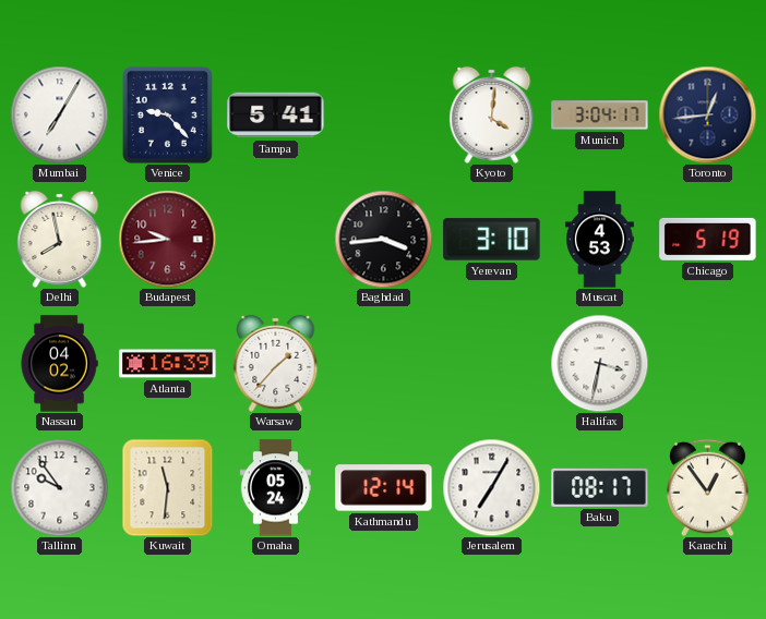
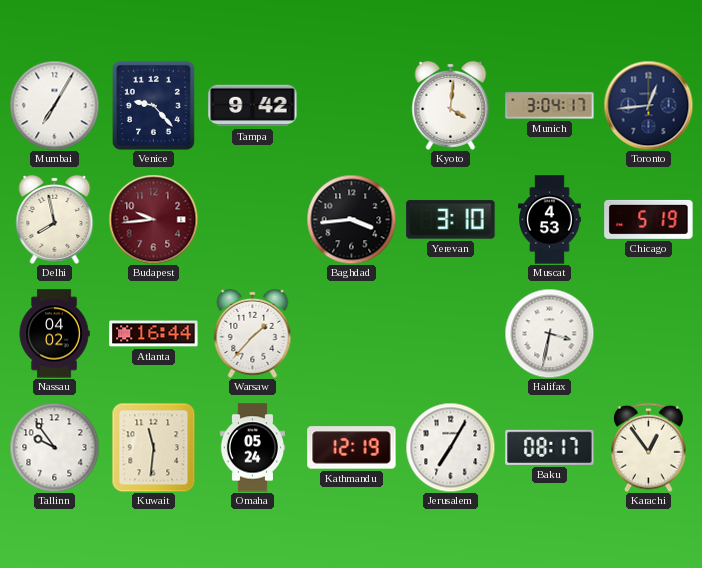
Tampa: 5:41 -> 9:42 (253, 106)
Atlanta: 16:39 -> 16:44 (154, 334)
Kathmandu: 12:14 -> 12:19 (352, 448)
